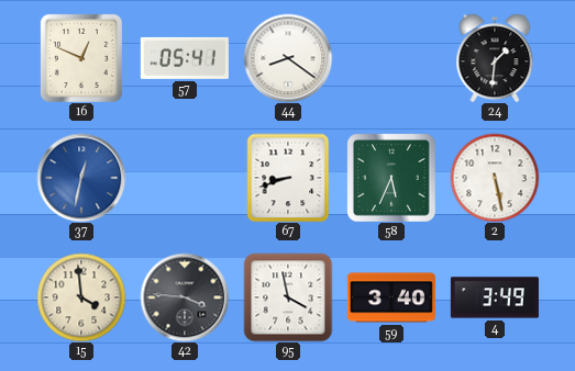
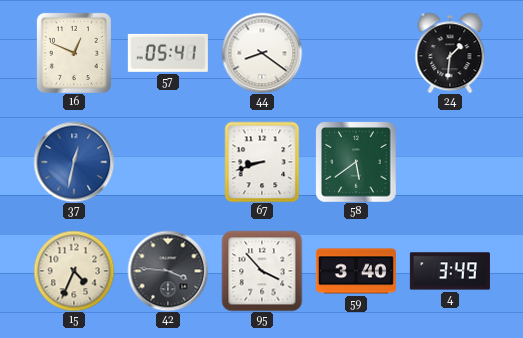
58: 5:34 -> 5:39 (356, 162)
2: 5:28 -> none (495, 178)
15: 3:59 -> 4:34 (74, 271)
95: 3:58 -> 3:53 (262, 271)
